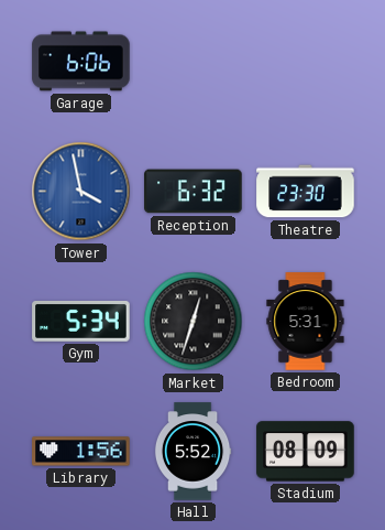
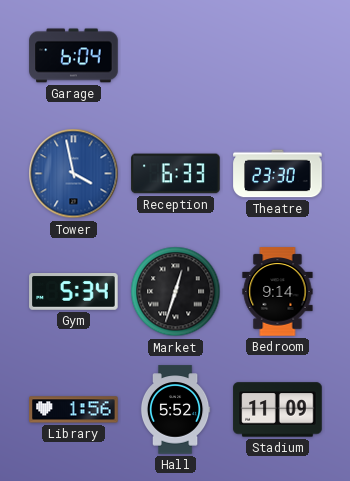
Garage: 6:06 -> 6:04 (74, 56)
Reception: 6:32 -> 6:33 (176, 174)
Bedroom: 5:31 -> 9:14 (278, 292)
Stadium: 08:09 -> 11:09 (278, 410)
